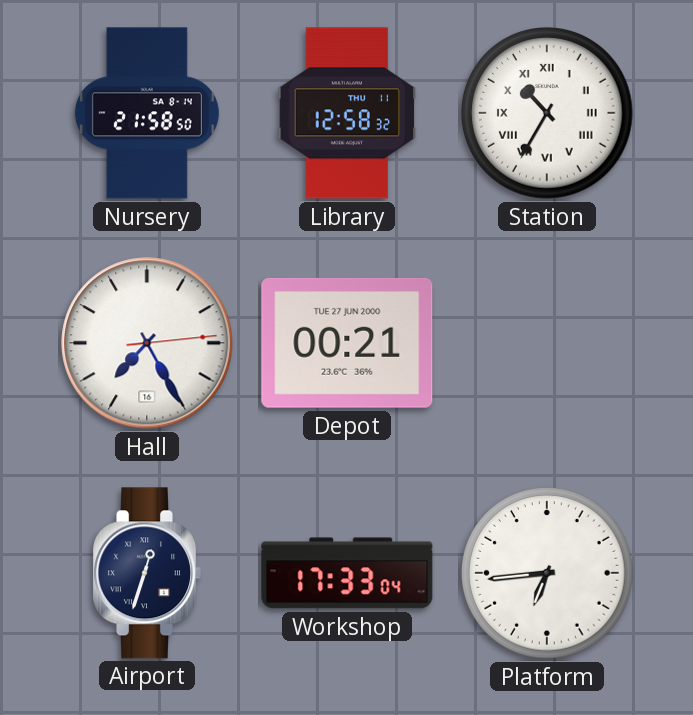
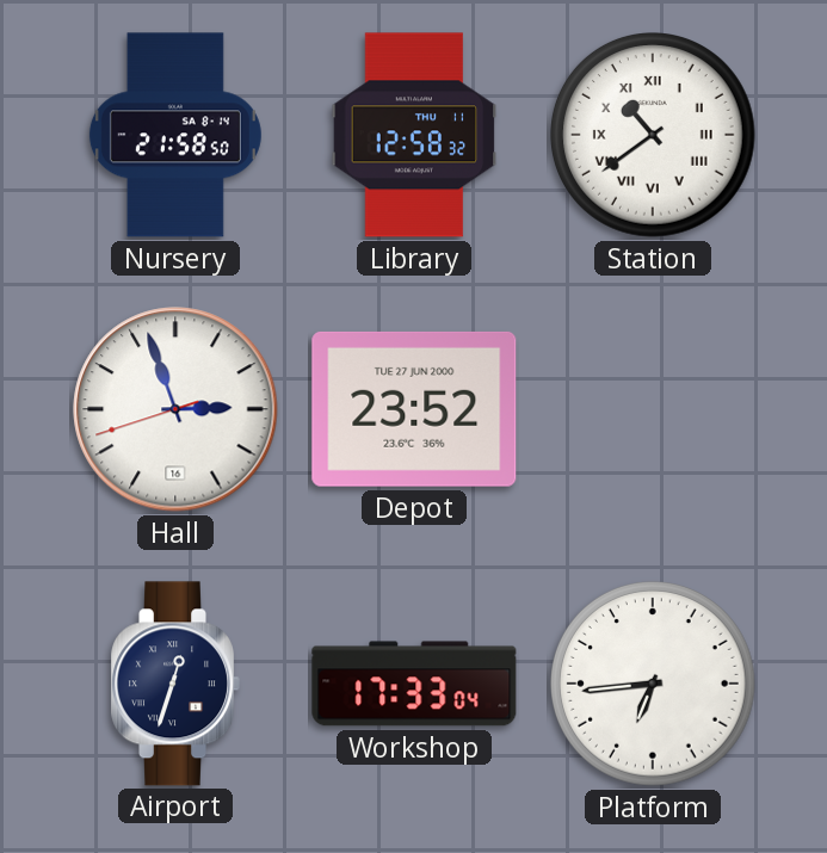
Station: 10:35 -> 10:39 (654, 136)
Hall: 7:25 -> 2:56 (175, 409)
Depot: 00:21 -> 23:52 (414, 409)
